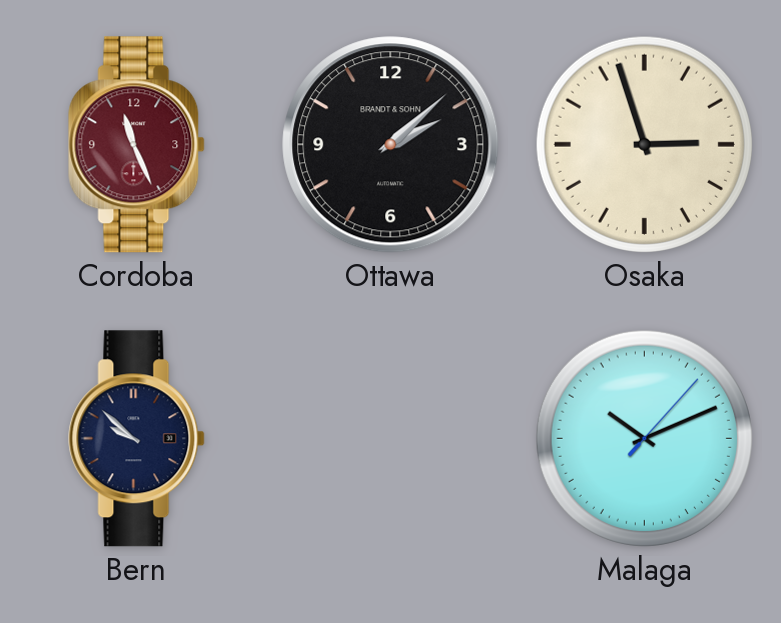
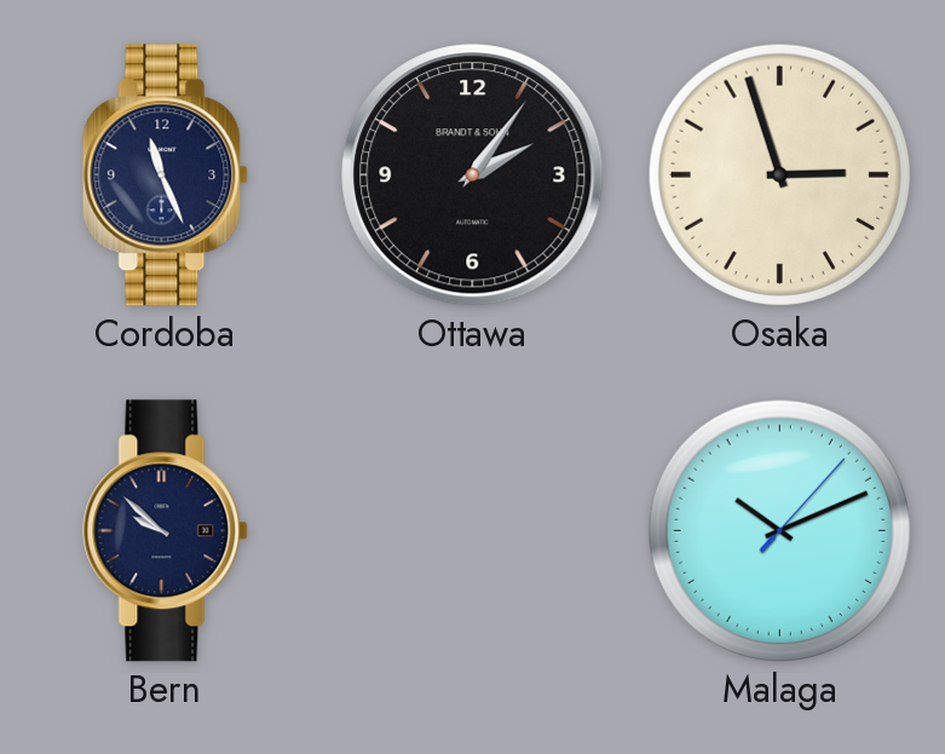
Cordoba dial: burgundy -> navy (166, 175)
Ottawa: 2:08 -> 2:06 (473, 175)
